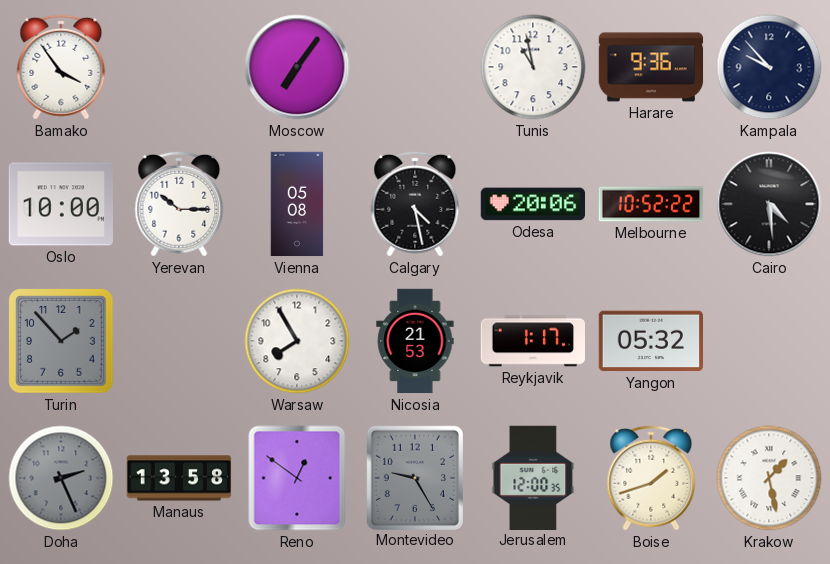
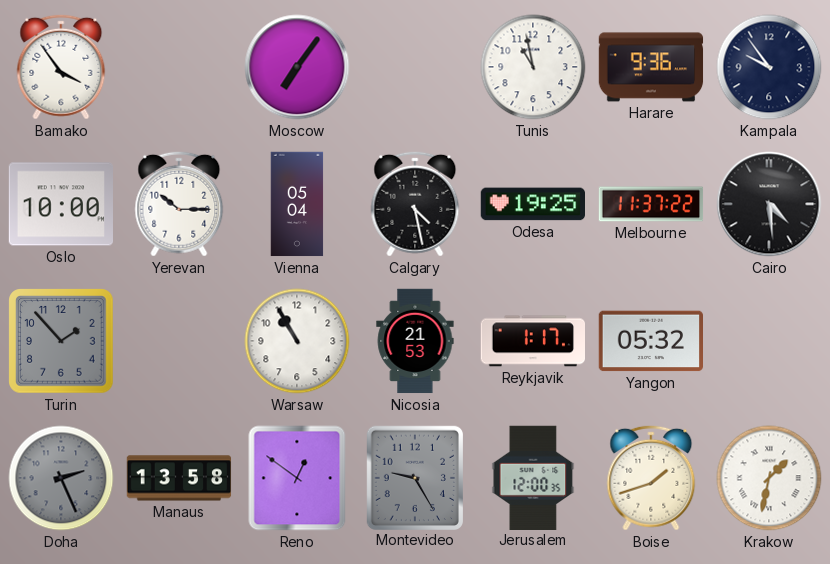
Kampala: 9:53 -> 9:54 (769, 67)
Vienna: 05:08 -> 05:04 (297, 204)
Odesa: 20:06 -> 19:25 (532, 204)
Melbourne: 10:52 -> 11:37 (651, 204)
Warsaw: 7:55 -> 10:55 (297, 341)
Krakow: 1:28 -> 1:32 (769, 478)
